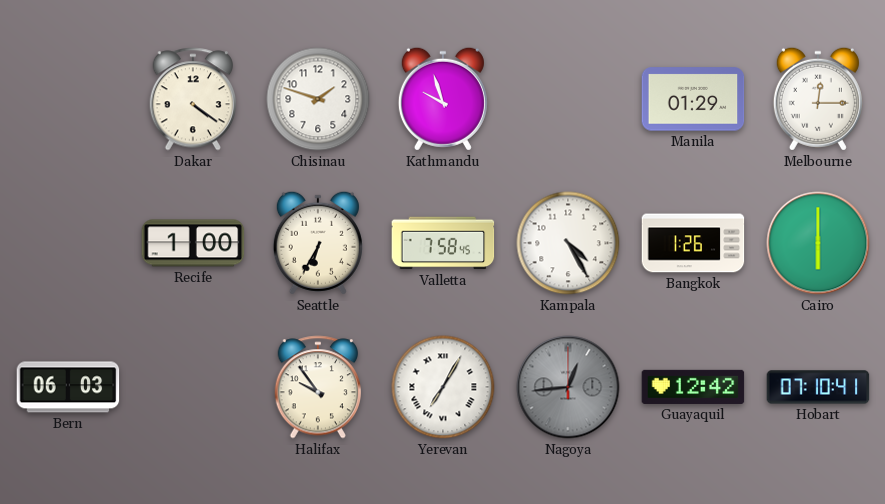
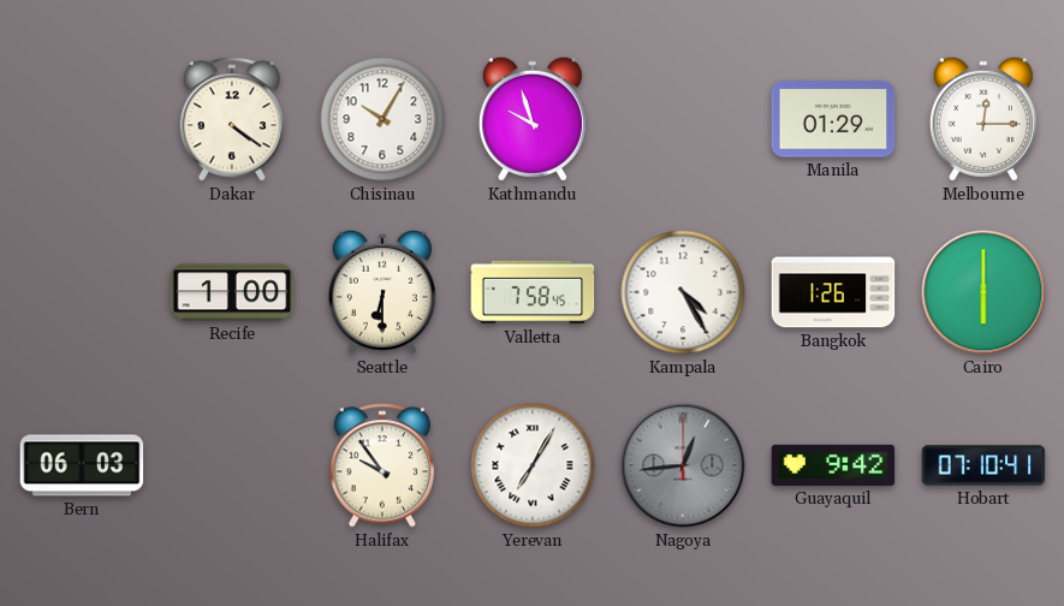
Chisinau: 1:48 -> 10:05 (382, 119)
Seattle: 6:35 -> 6:30 (382, 292)
Guayaquil: 12:42 -> 9:42 (833, 465)
